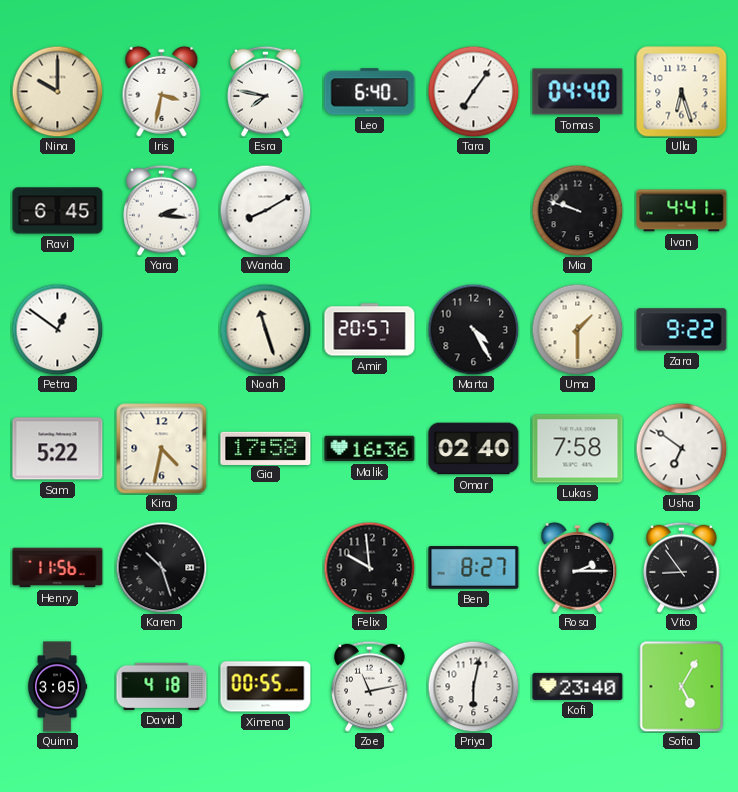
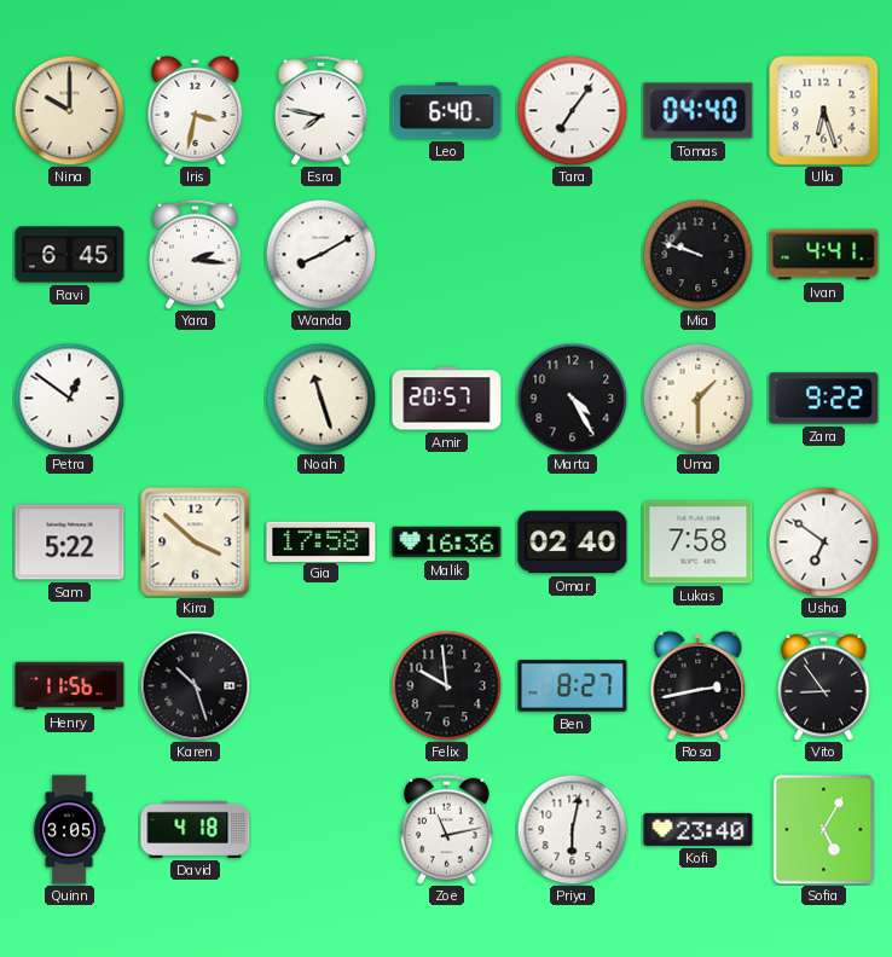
Kira: 4:32 -> 3:52 (196, 543)
Rosa: 2:15 -> 2:43 (699, 685)
Ximena: 00:55 -> none (266, 687)
